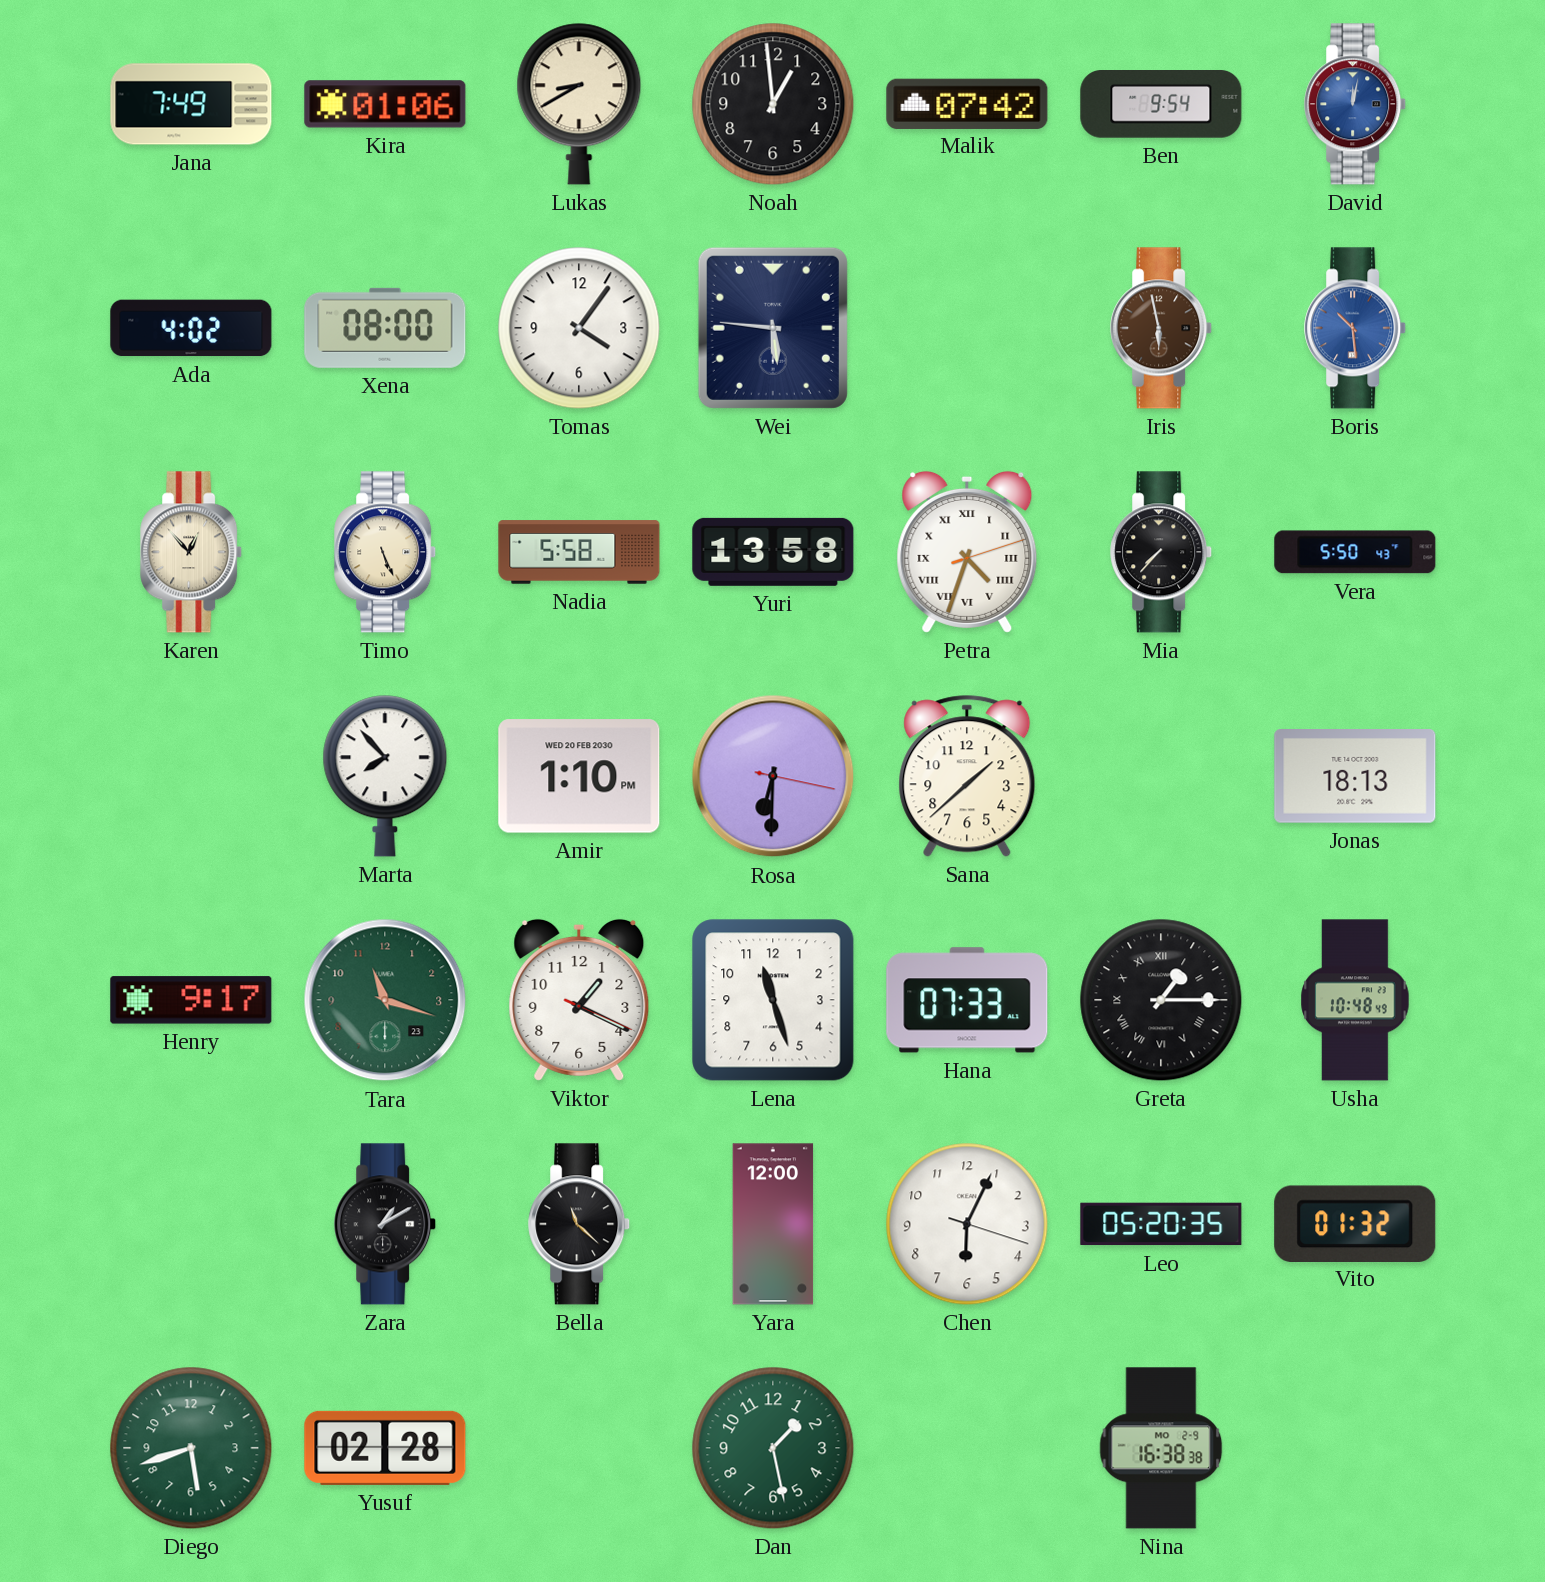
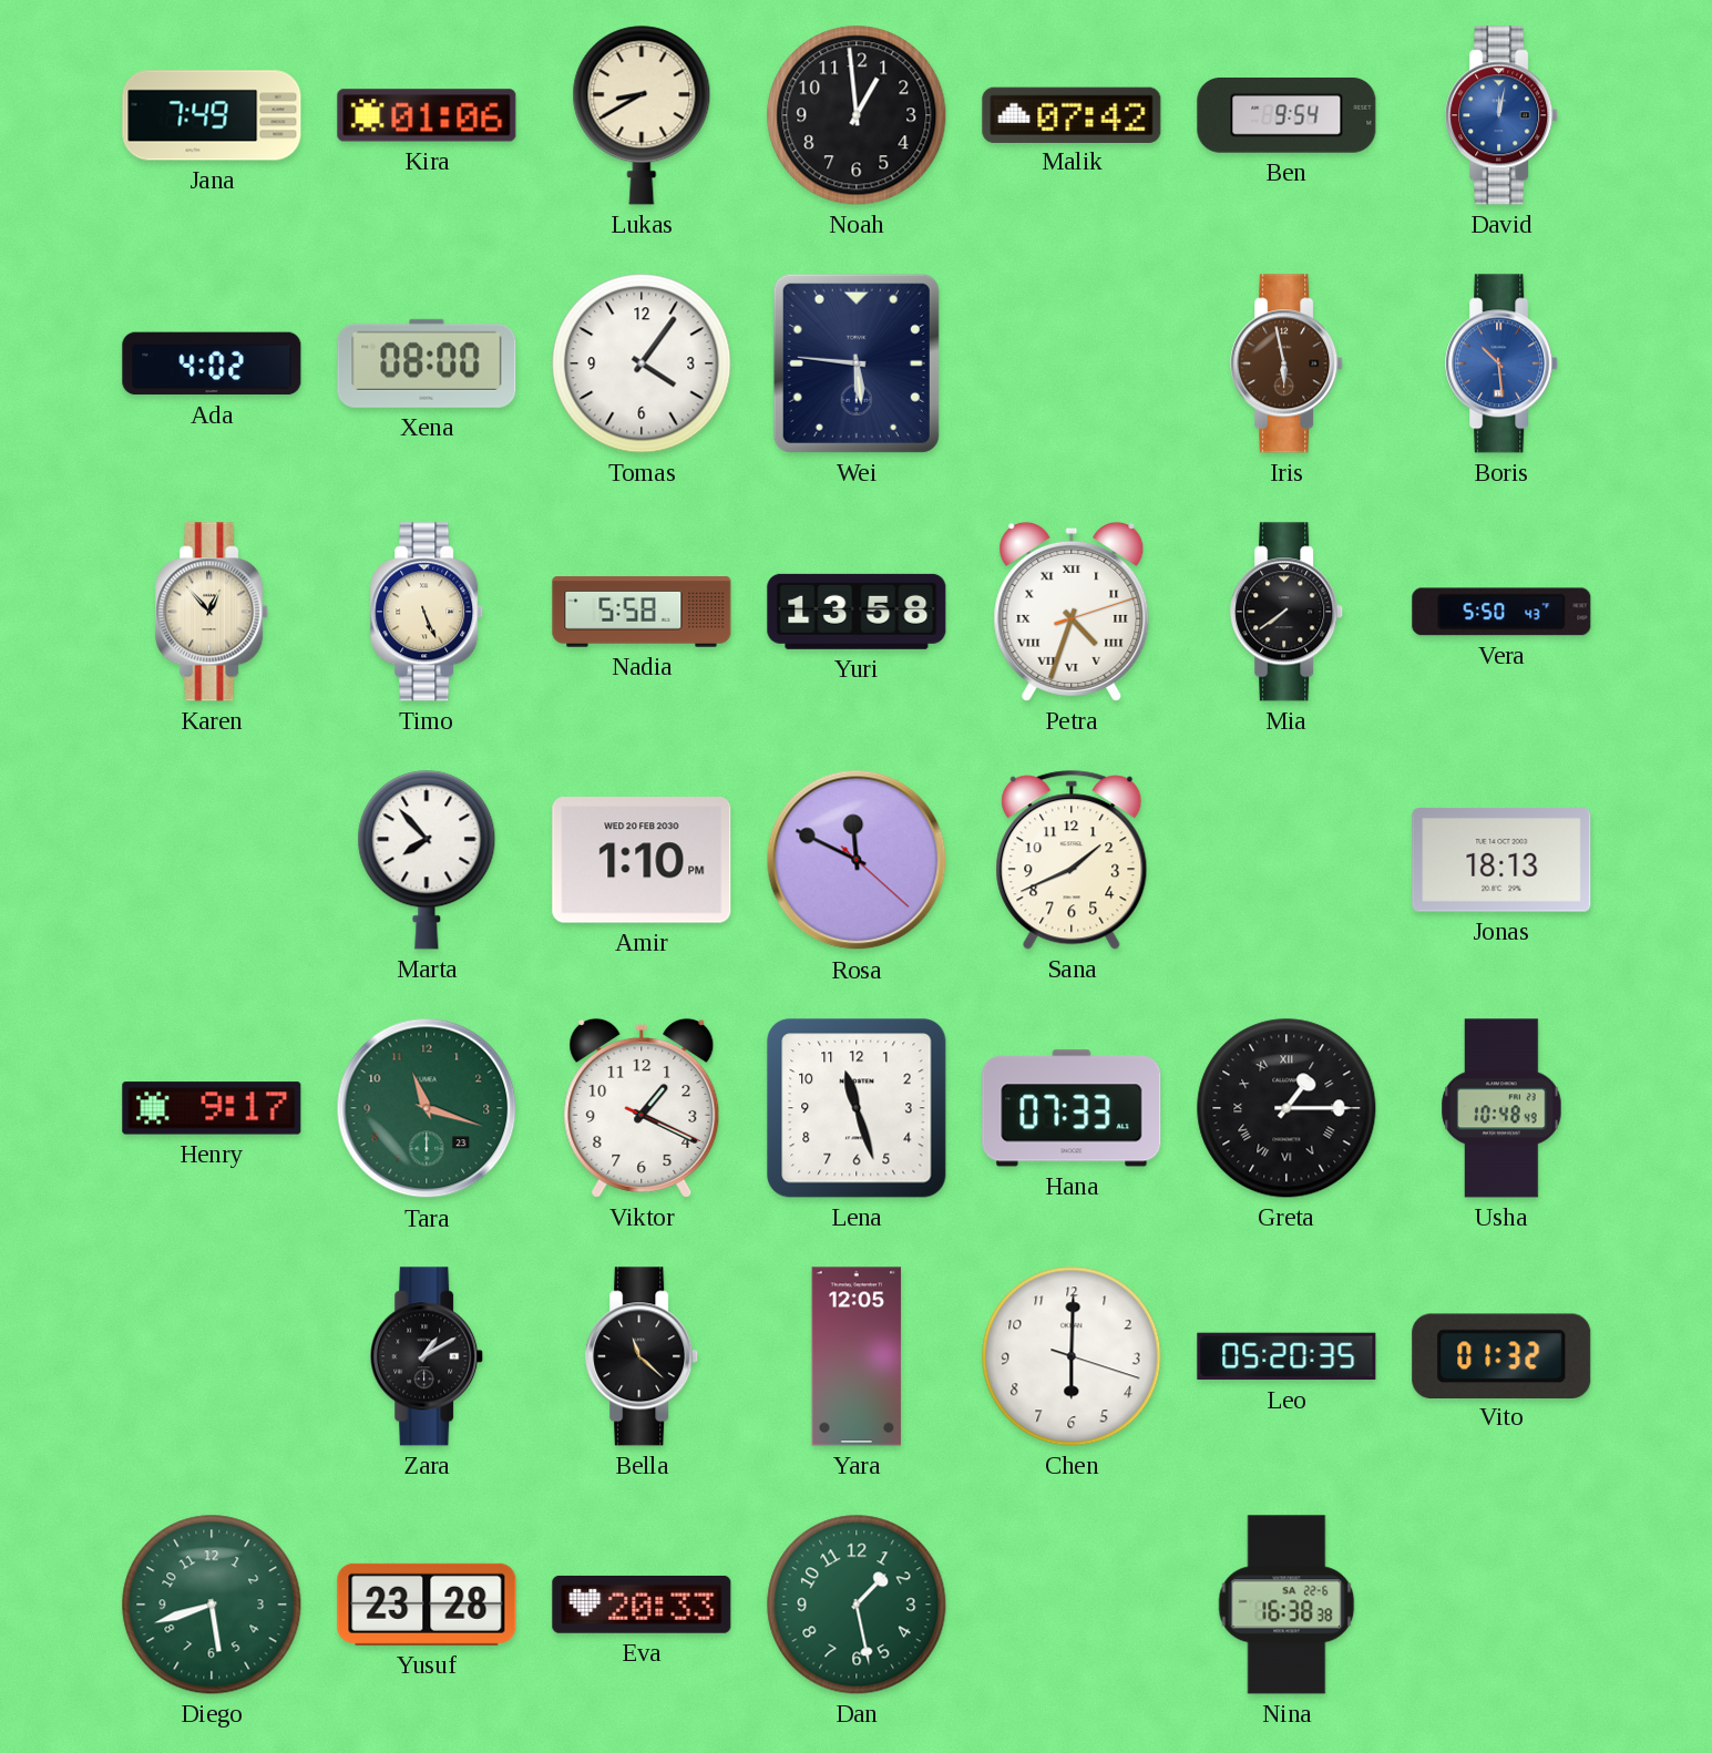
Mia: 7:37 -> 7:39 (1288, 612)
Rosa: 6:30 -> 11:49 (857, 860)
Sana: 1:38 -> 1:41 (1072, 860)
Yara: 12:00 -> 12:05 (857, 1356)
Chen: 6:04 -> 6:00 (1072, 1356)
Yusuf: 02:28 -> 23:28 (427, 1605)
Eva: none -> 20:33 (642, 1605)
Nina date: MO 2-9 -> SA 22-6 (1286, 1605)
